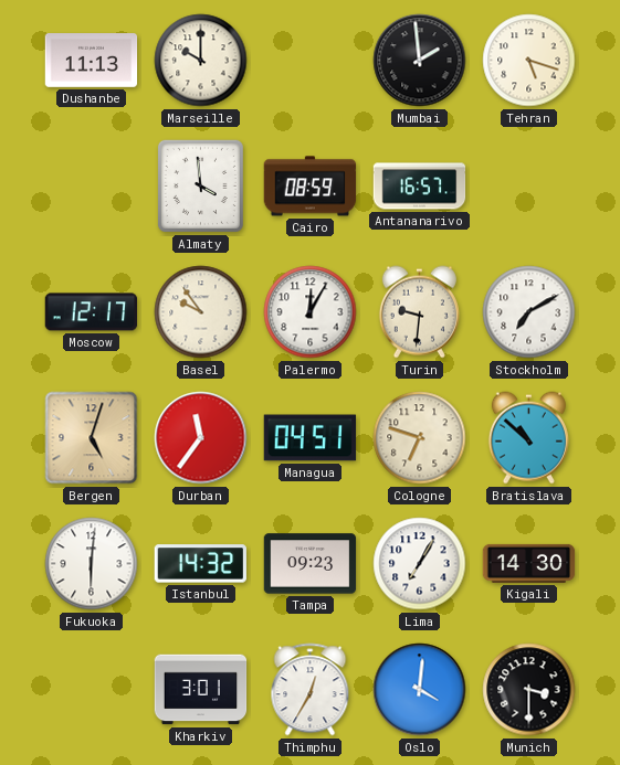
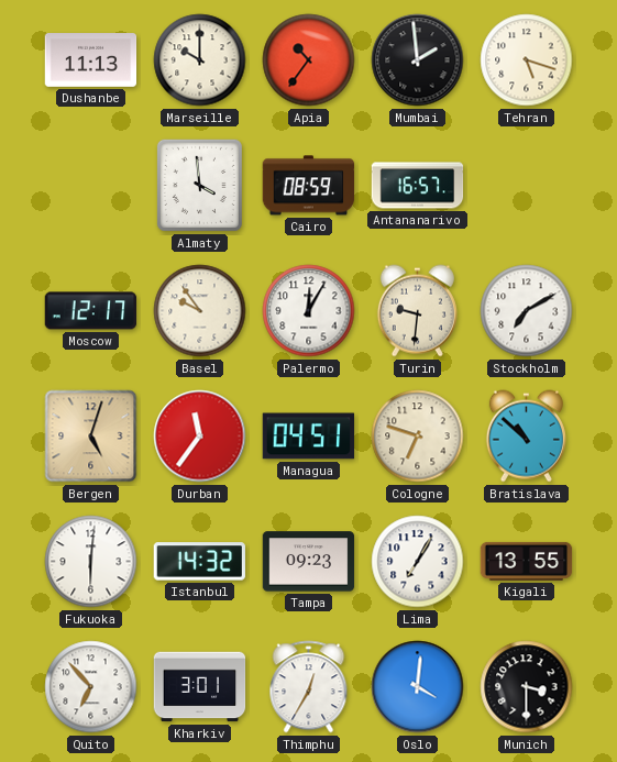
Apia: none -> 10:36 (309, 60)
Kigali: 14:30 -> 13:55 (527, 561)
Quito: none -> 6:53 (91, 687)
